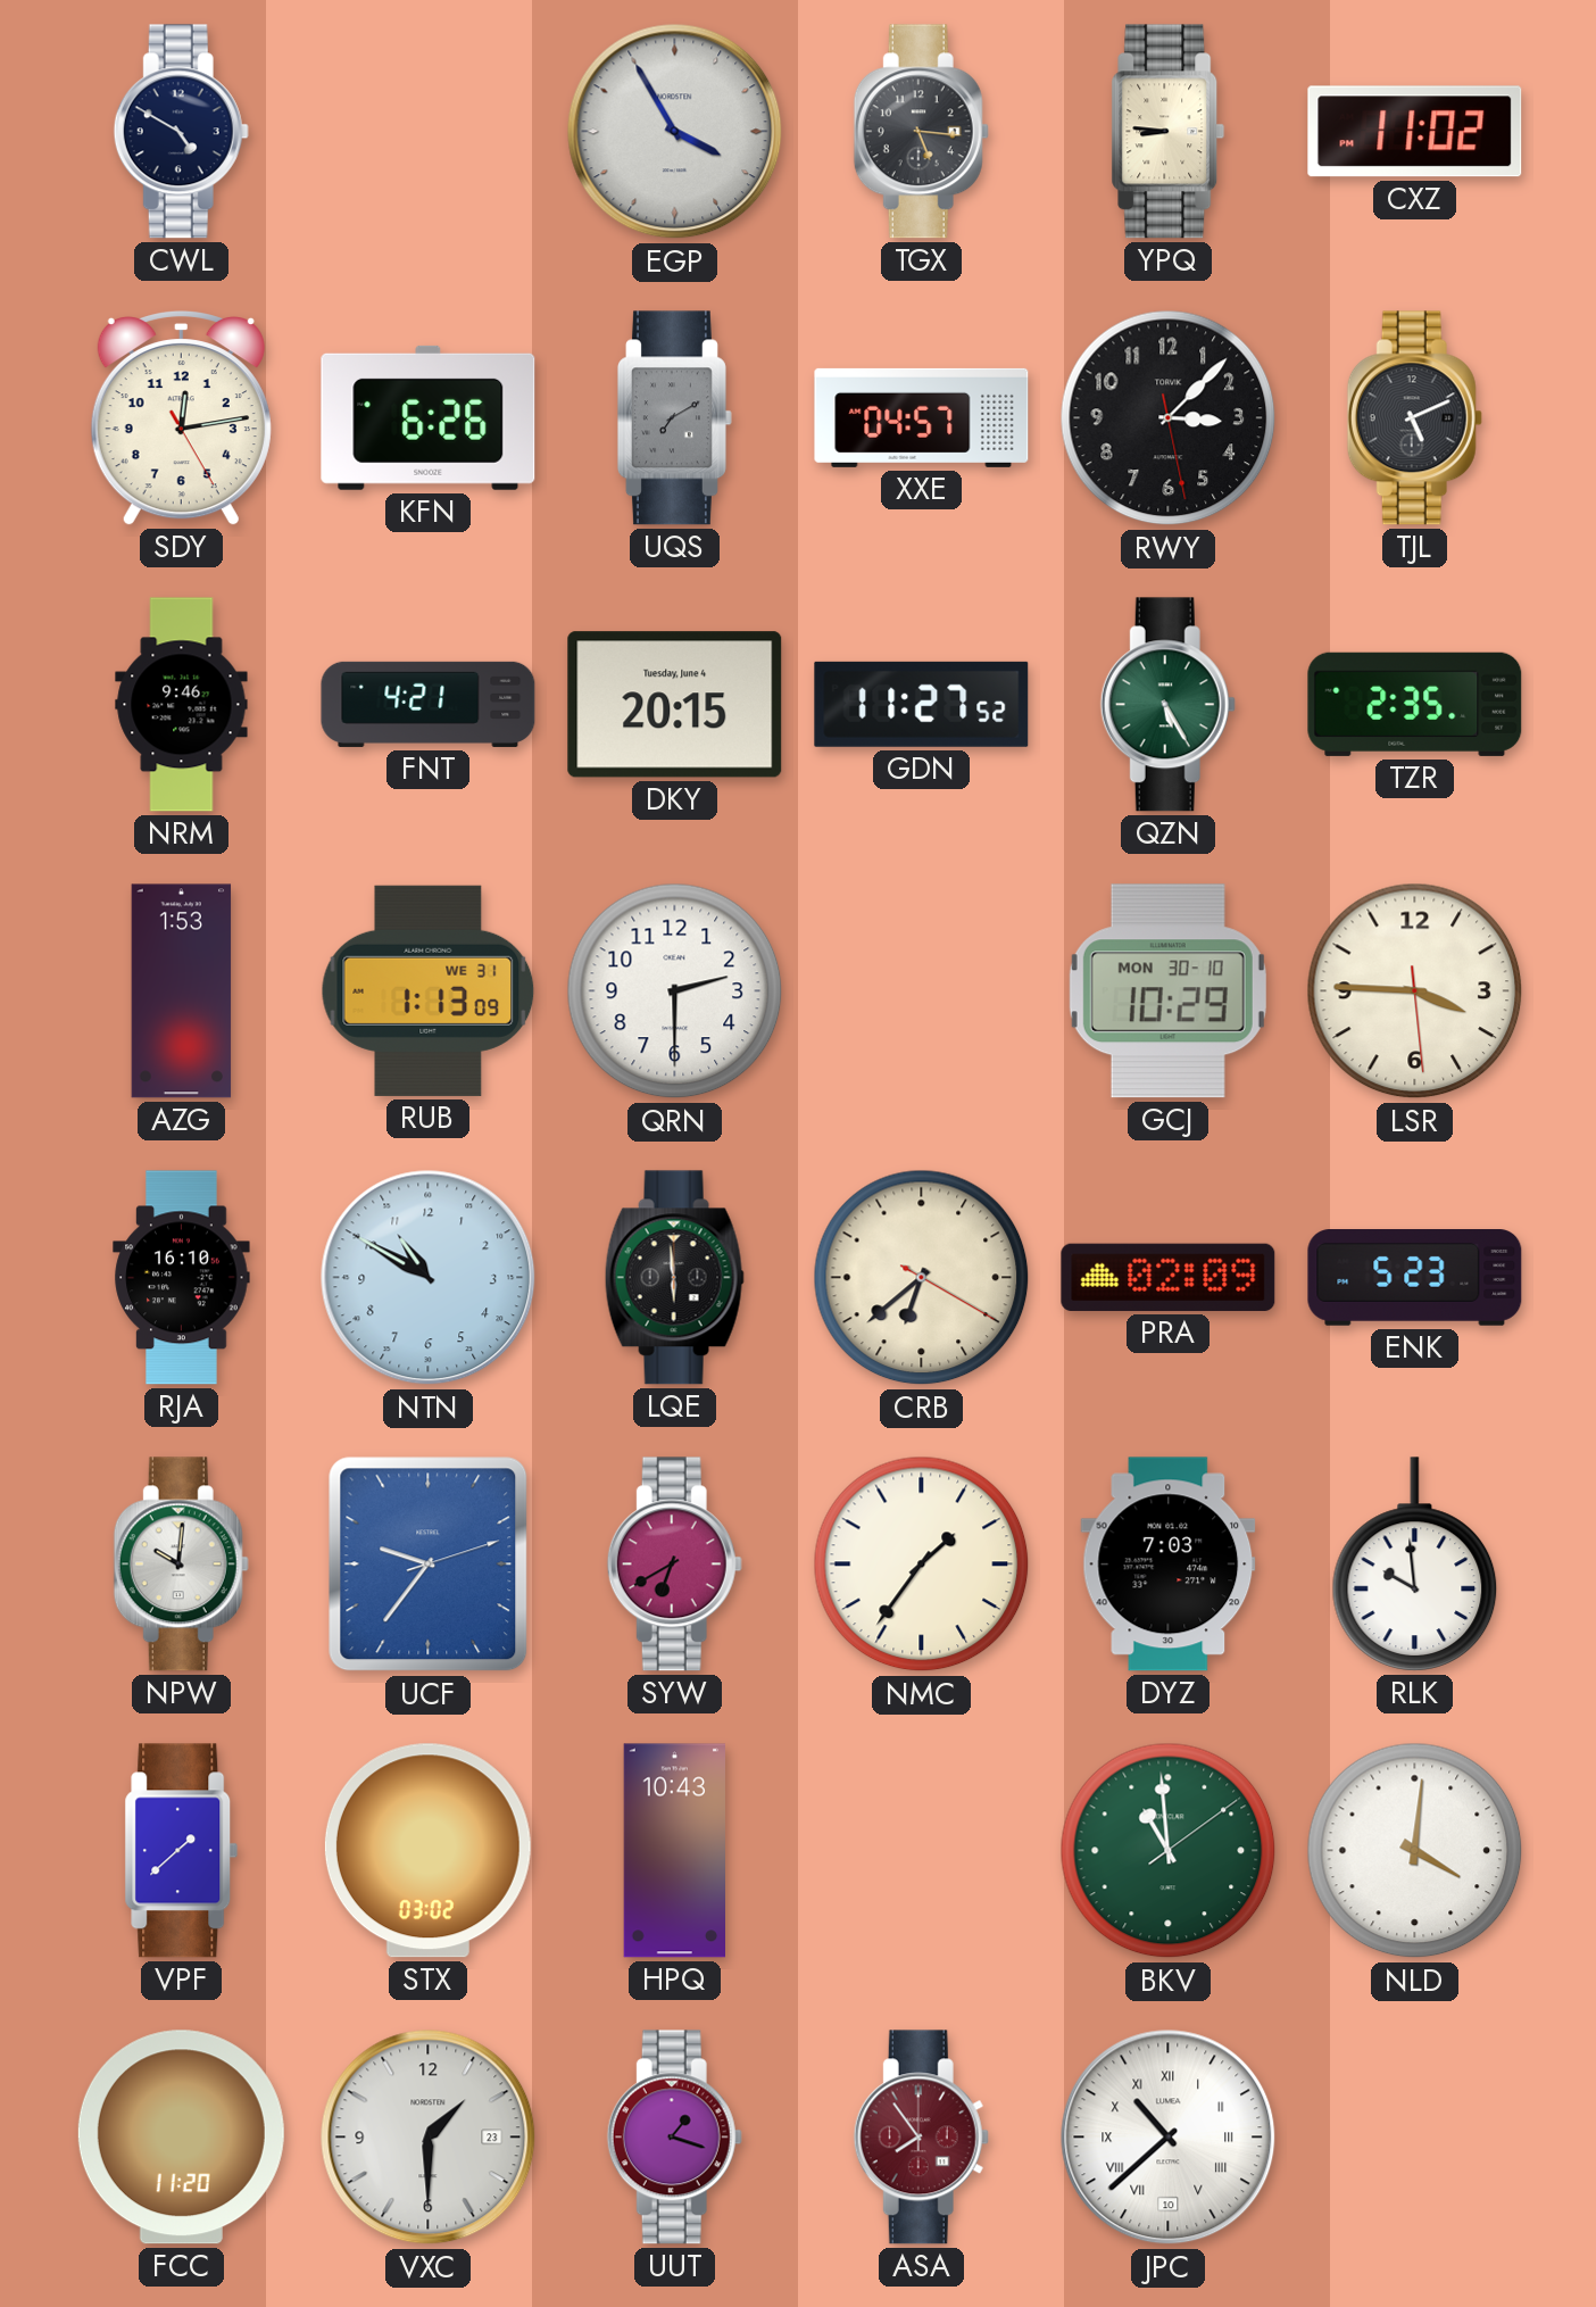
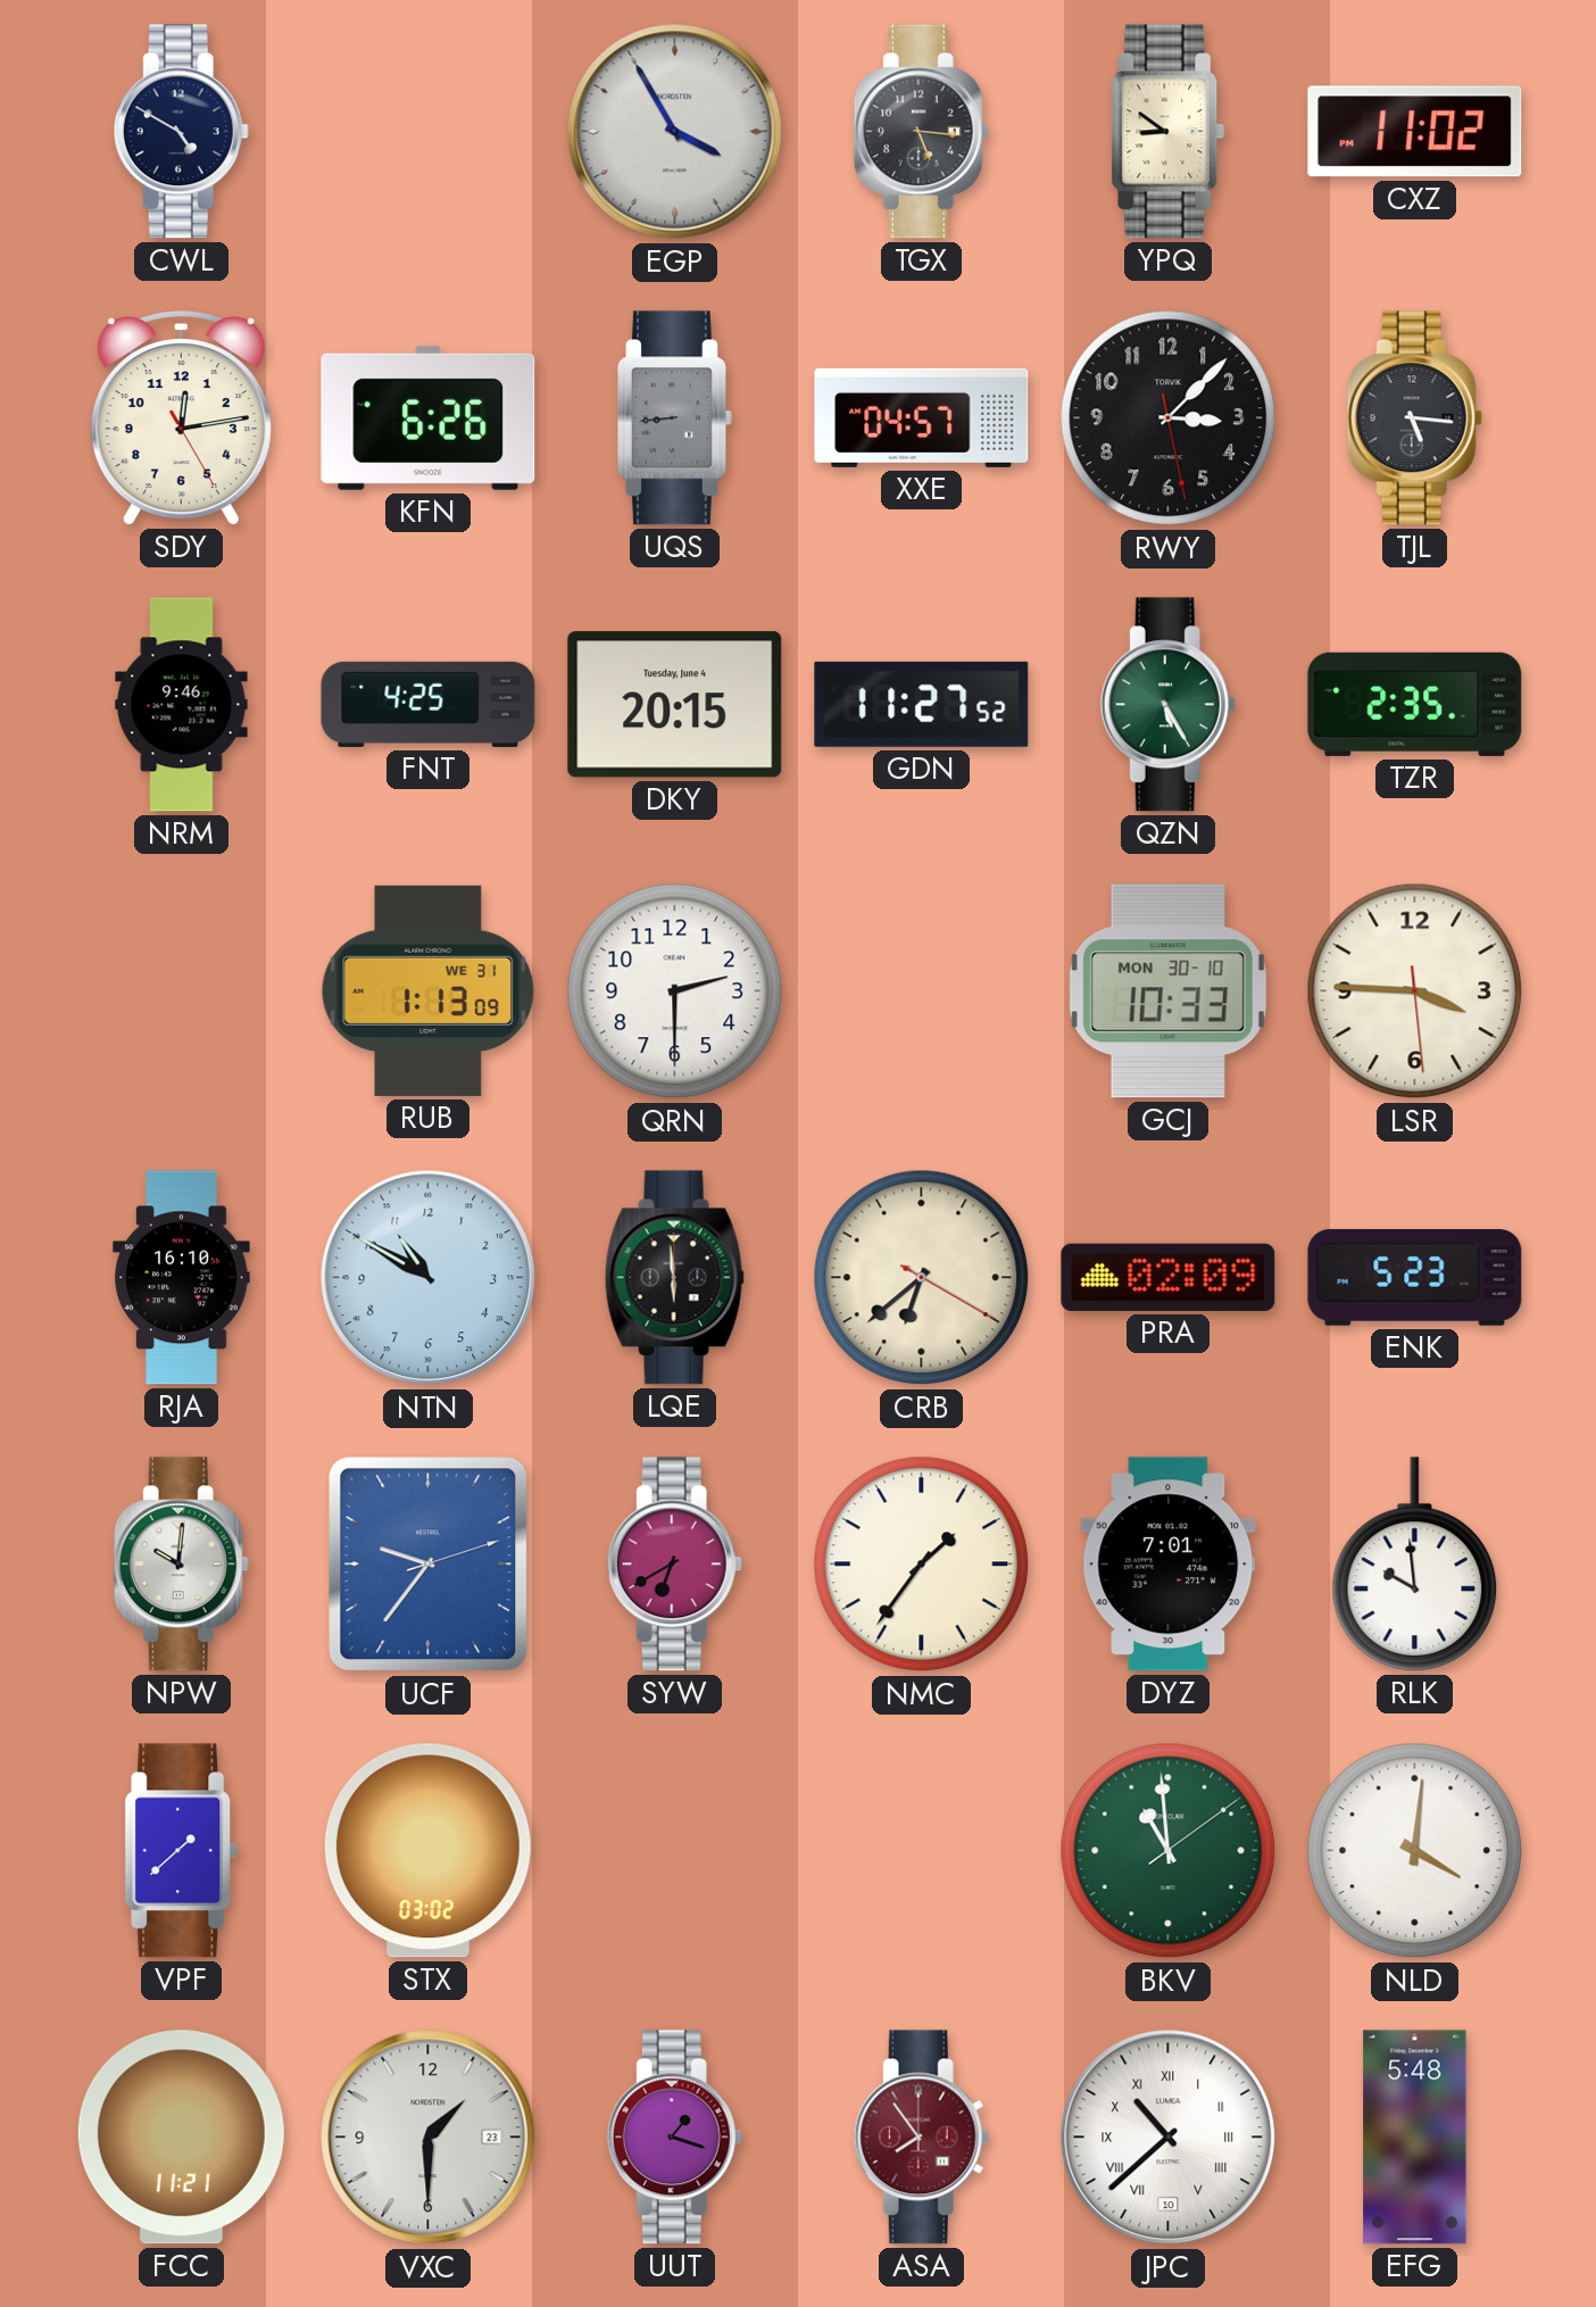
YPQ: 8:46 -> 8:51 (1169, 132)
UQS: 7:10 -> 8:44 (674, 418)
TJL: 5:11 -> 5:16 (1414, 418)
FNT: 4:21 -> 4:25 (429, 704)
AZG: 1:53 -> none (182, 991)
GCJ: 10:29 -> 10:33 (1167, 991)
DYZ: 7:03 -> 7:01 (1169, 1565)
HPQ: 10:43 -> none (674, 1851)
FCC: 11:20 -> 11:21 (181, 2138)
EFG: none -> 5:48 (1415, 2138)
